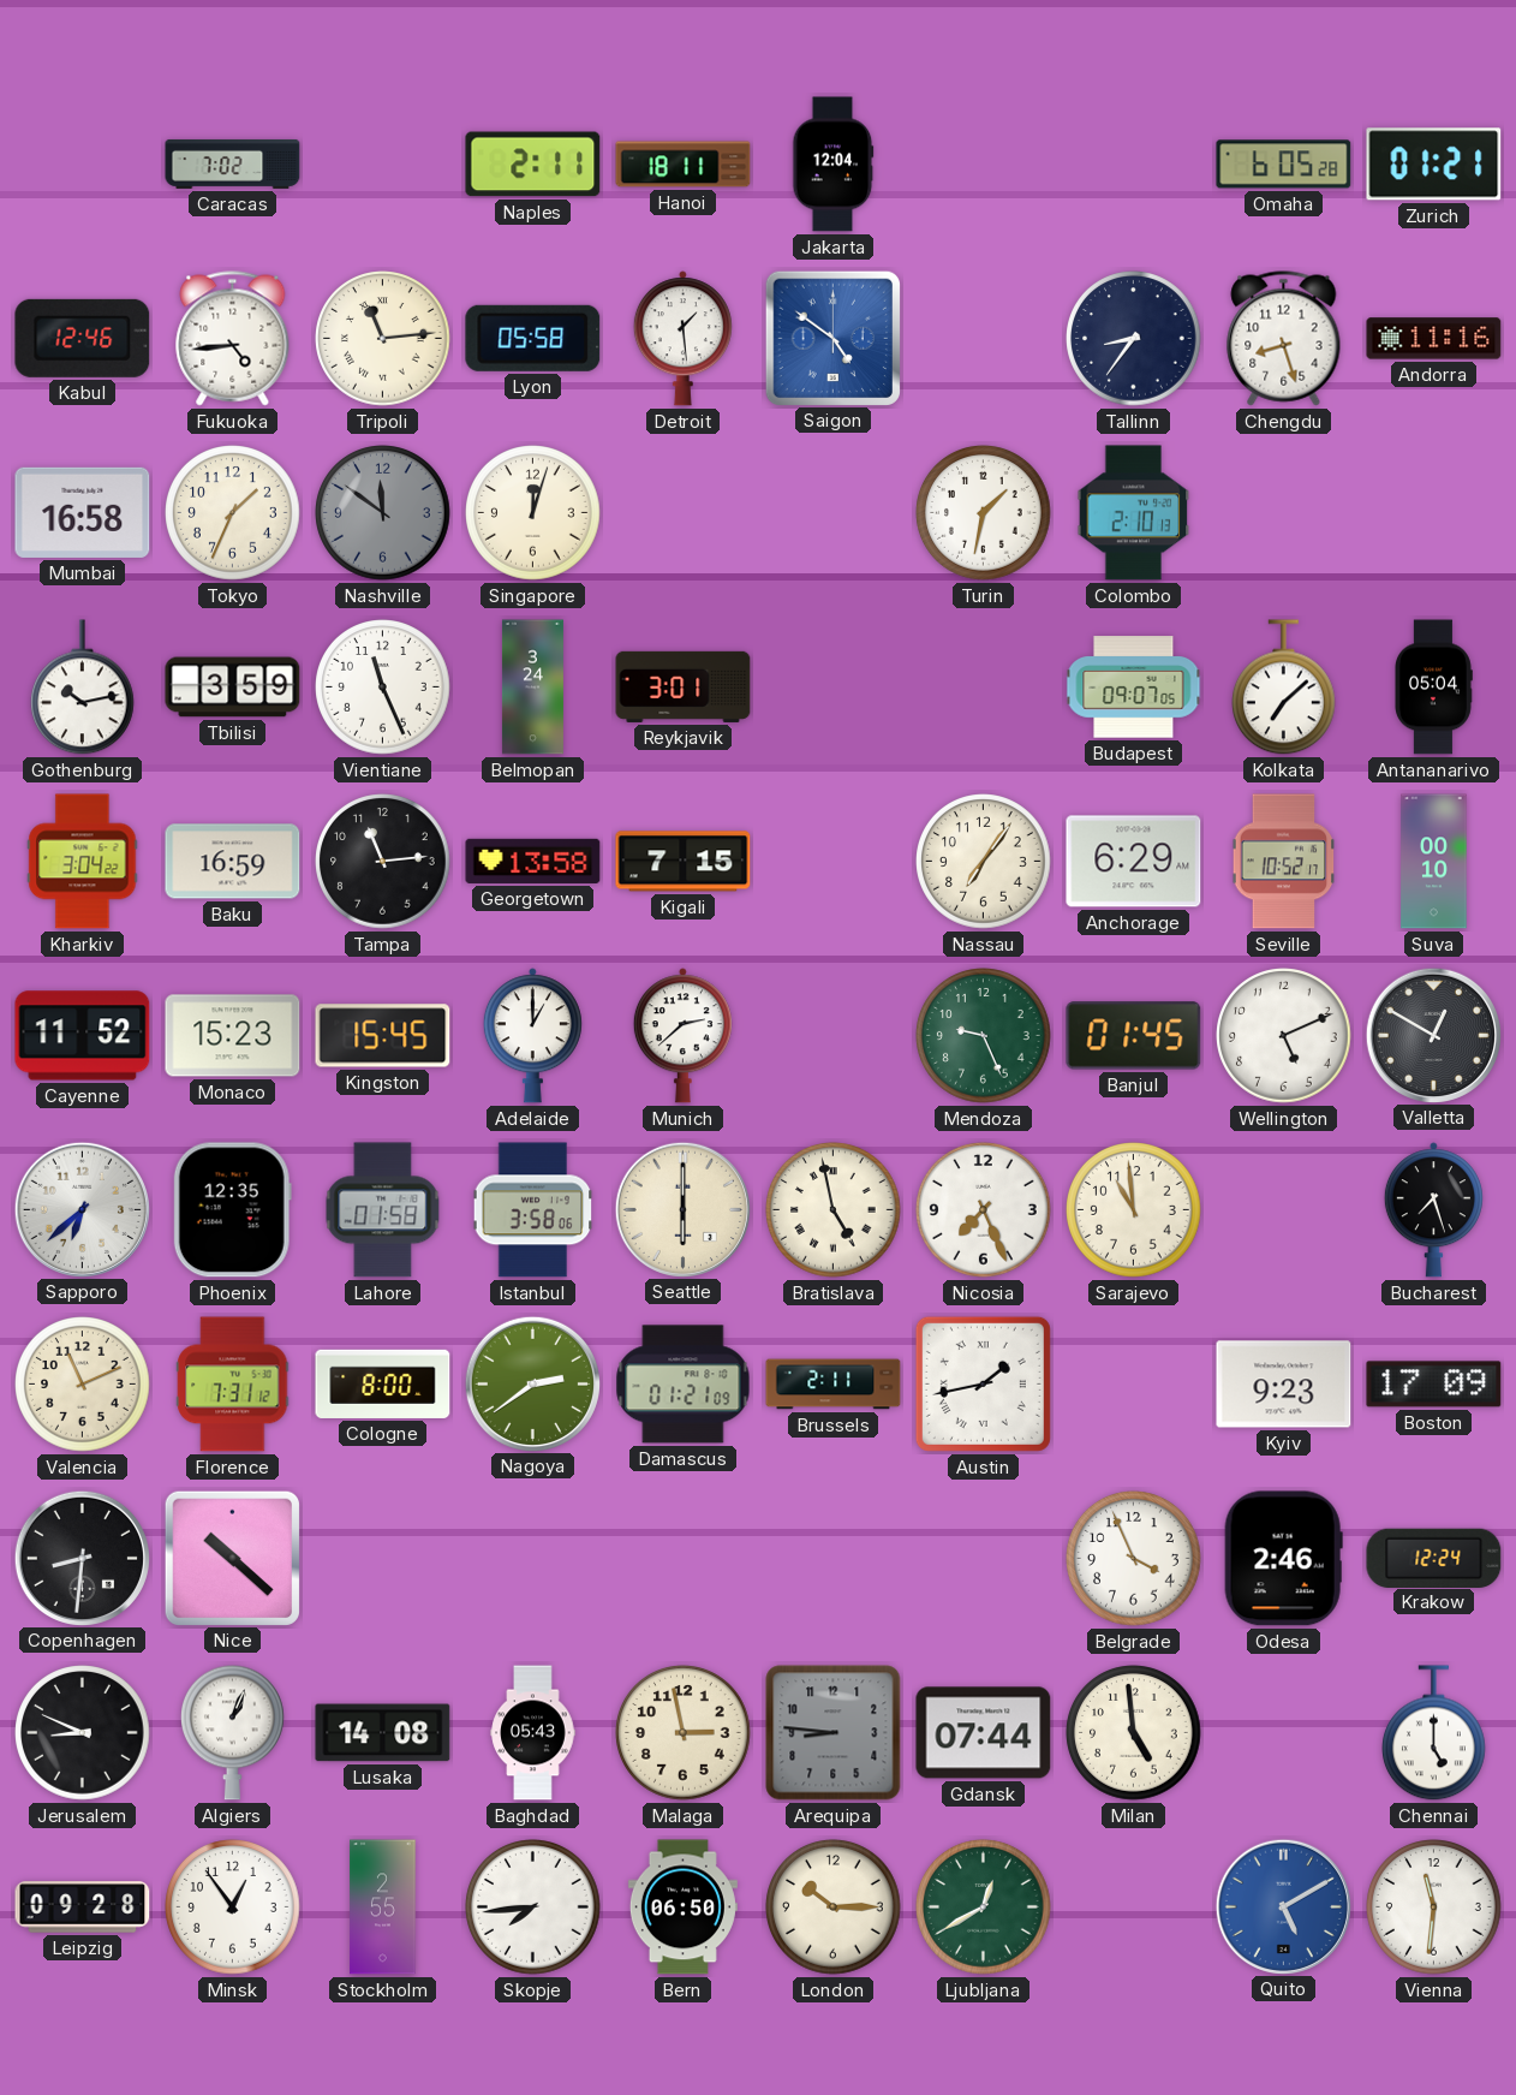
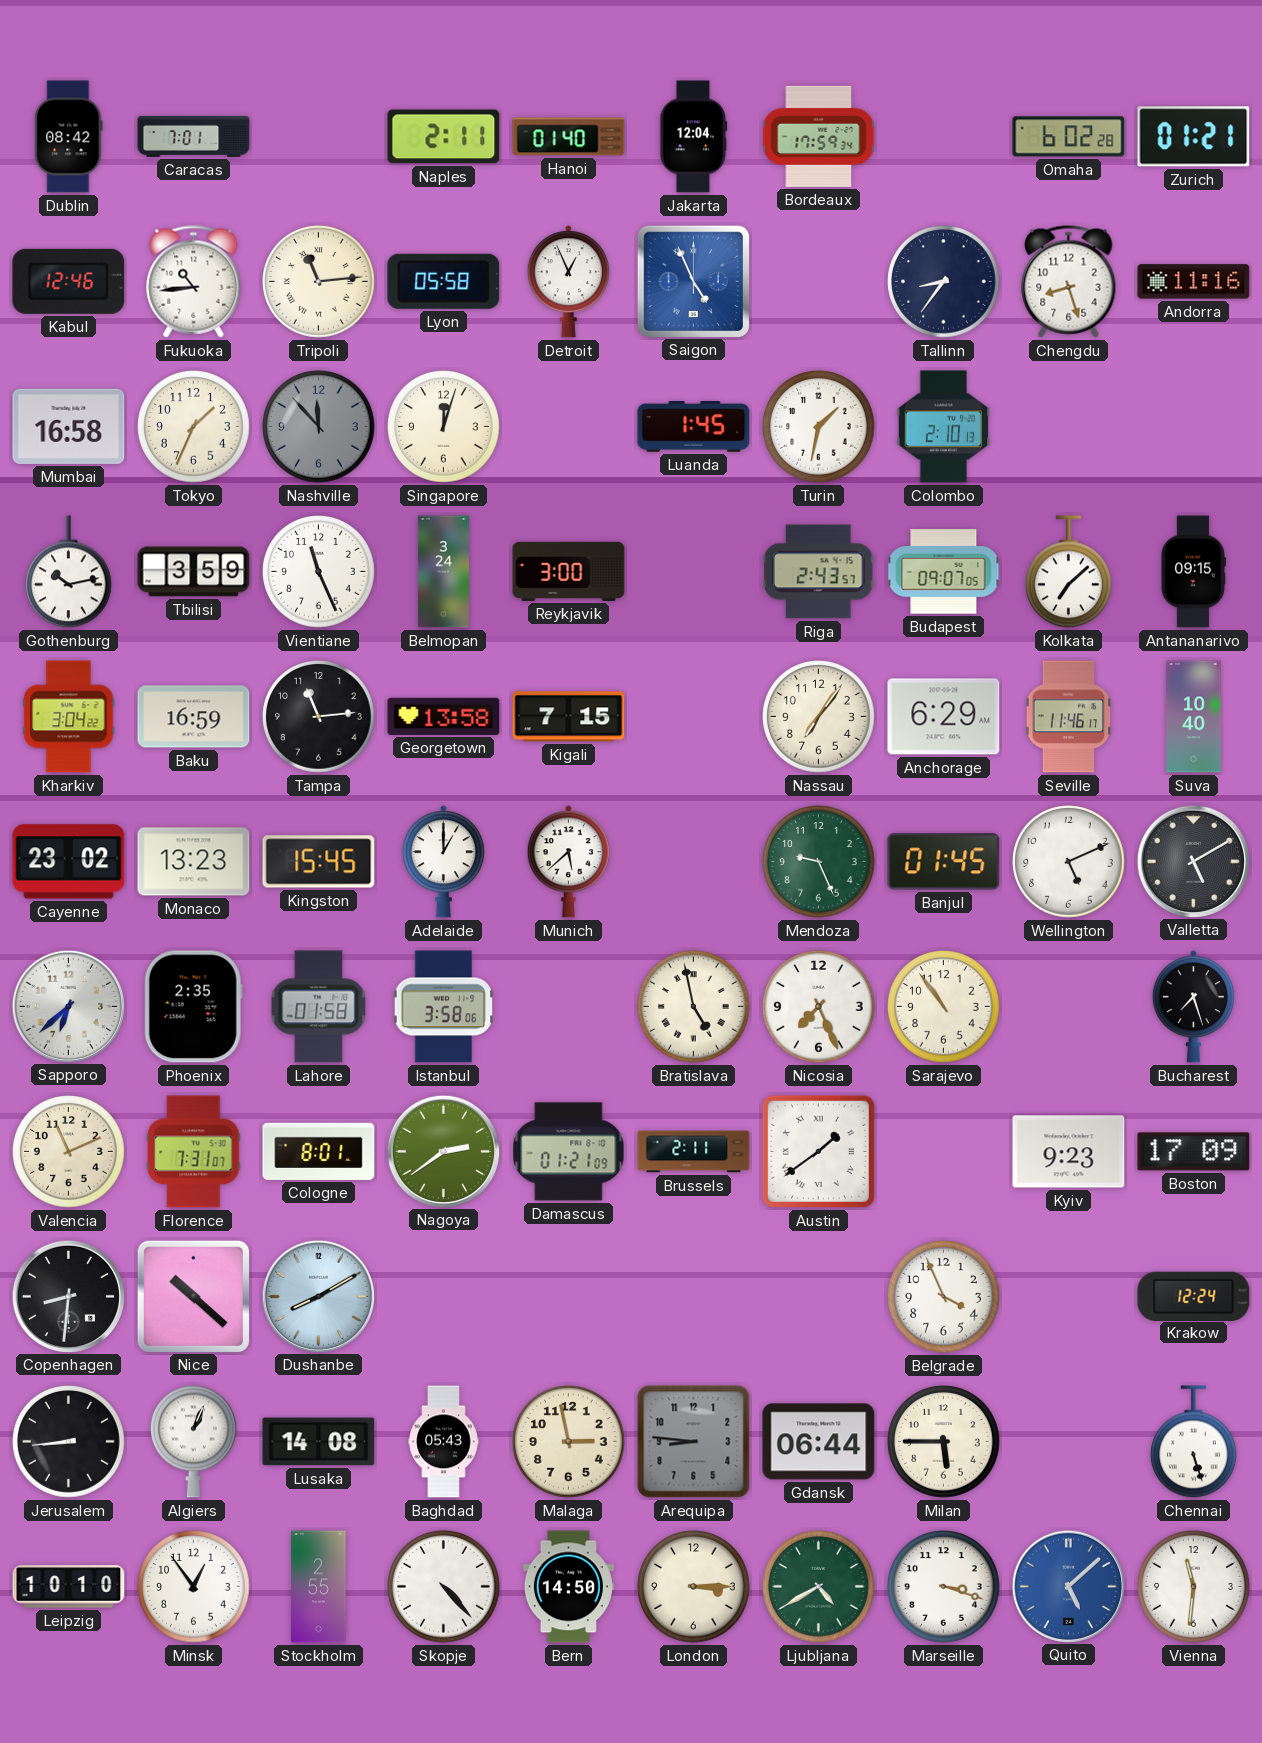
Dublin: none -> 08:42 (69, 137)
Caracas: 7:02 -> 7:01 (194, 136)
Hanoi: 18:11 -> 01:40 (569, 137)
Bordeaux: none -> 17:59 (819, 136)
Omaha: 6:05 -> 6:02 (1069, 137)
Fukuoka: 4:44 -> 10:44 (194, 282)
Detroit: 1:29 -> 12:56 (568, 282)
Saigon: 4:51 -> 4:56 (693, 281)
Nashville: 11:51 -> 11:53 (319, 427)
Luanda: none -> 1:45 (694, 427)
Reykjavik: 3:01 -> 3:00 (569, 571)
Riga: none -> 2:43 (818, 572)
Antananarivo: 05:04 -> 09:15 (1194, 572)
Seville: 10:52 -> 11:46 (1069, 717)
Suva: 00:10 -> 10:40 (1194, 717)
Cayenne: 11:52 -> 23:02 (69, 862)
Monaco: 15:23 -> 13:23 (194, 862)
Munich: 2:38 -> 5:38 (568, 862)
Valletta: 12:50 -> 5:10 (1193, 861)
Phoenix: 12:35 -> 2:35 (193, 1007)
Seattle: 6:00 -> none (682, 1209)
Sarajevo: 10:59 -> 10:54 (944, 1007)
Florence: 7:31:12 -> 7:31:07 (194, 1152)
Cologne: 8:00 -> 8:01 (319, 1151)
Austin: 1:43 -> 1:39 (818, 1151)
Dushanbe: none -> 8:10 (318, 1296)
Odesa: 2:46 -> none (1283, 1559)
Jerusalem: 8:49 -> 8:44 (69, 1442)
Gdansk: 07:44 -> 06:44 (819, 1442)
Milan: 4:59 -> 5:45 (944, 1442)
Chennai: 5:00 -> 5:27 (1194, 1442)
Leipzig: 09:28 -> 10:10 (69, 1587)
Skopje: 7:44 -> 4:23 (444, 1587)
Bern: 06:50 -> 14:50 (568, 1587)
London: 10:15 -> 3:15 (694, 1587)
Ljubljana: 12:40 -> 4:40 (819, 1587)
Marseille: none -> 3:18 (944, 1587)
Quito: 5:10 -> 5:08 (1068, 1586)
